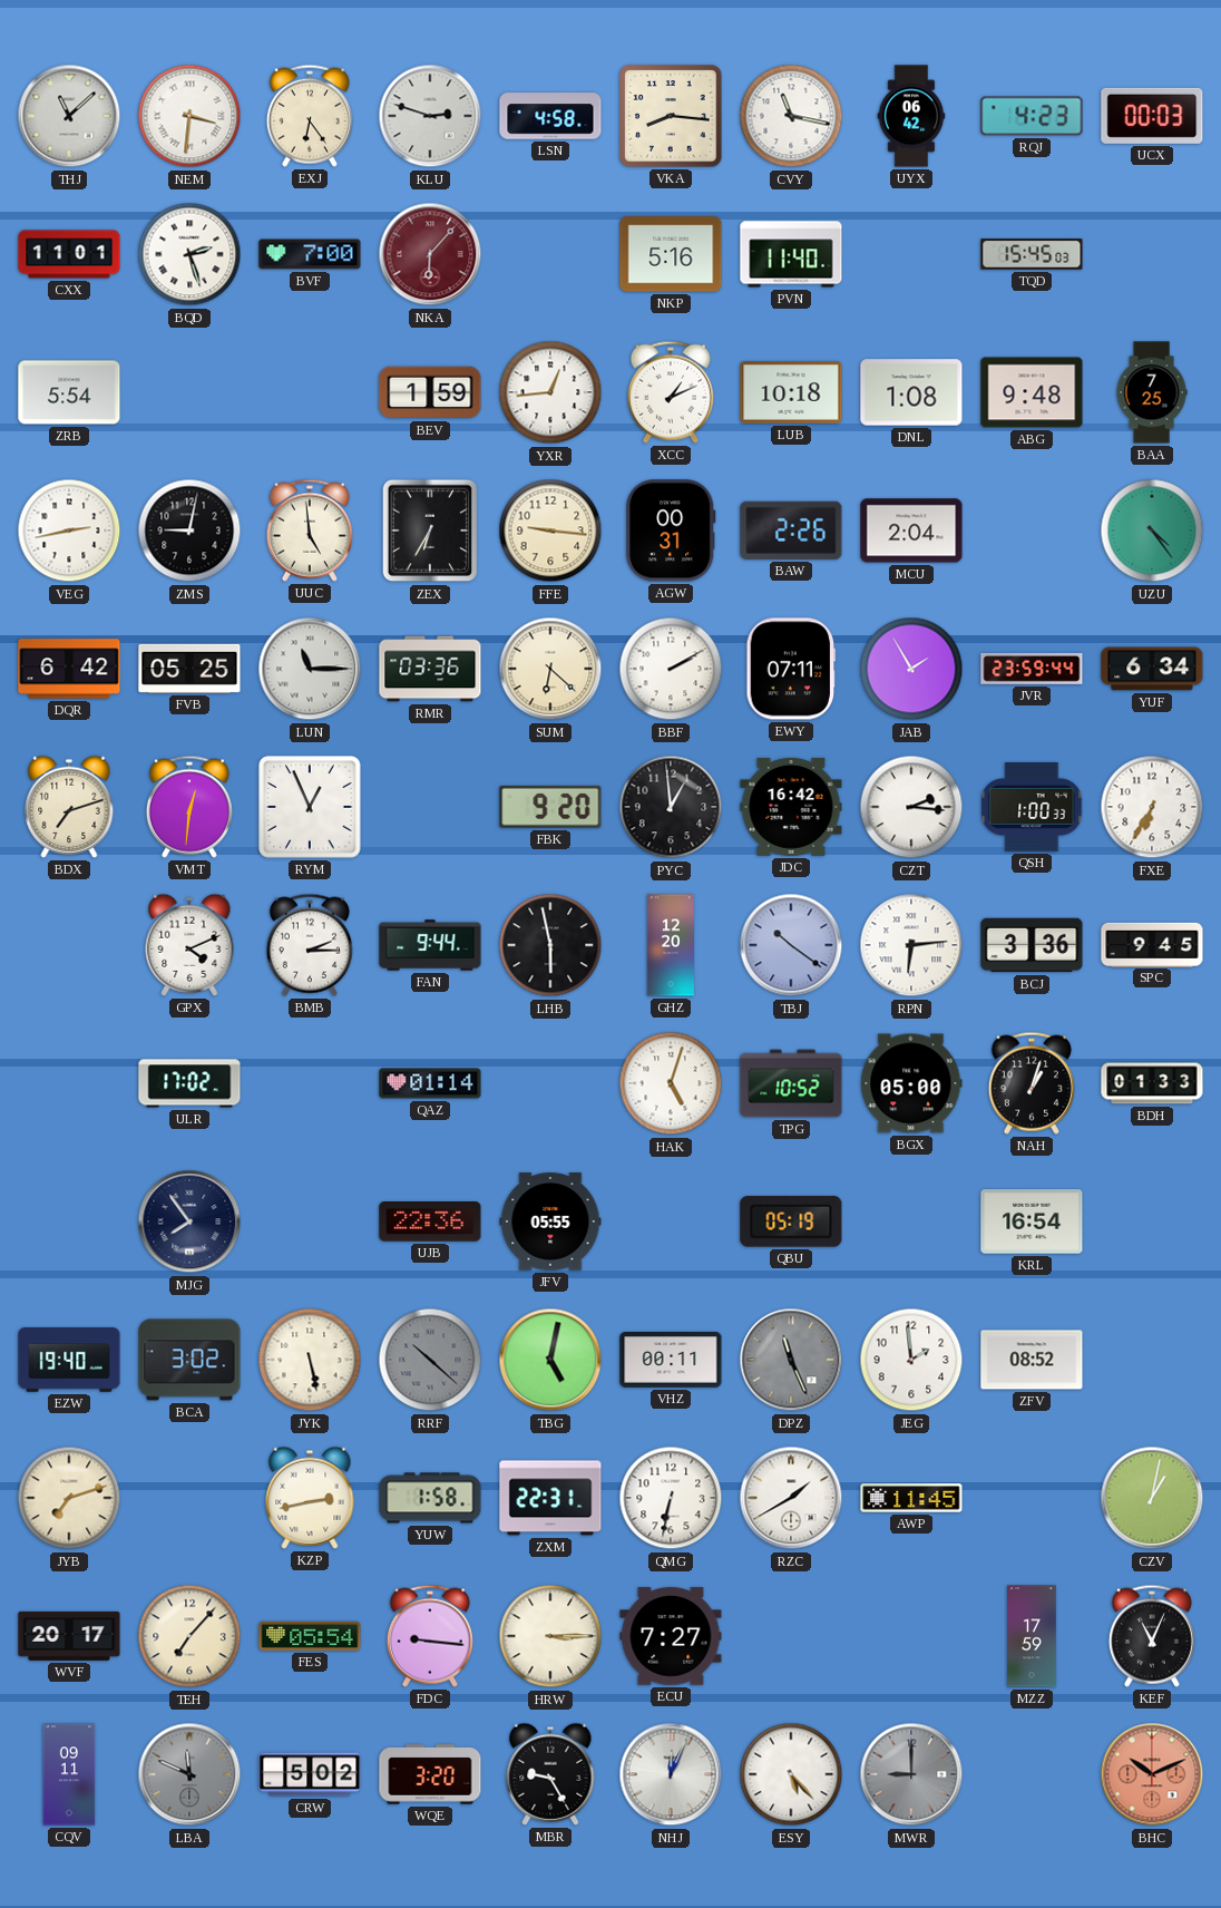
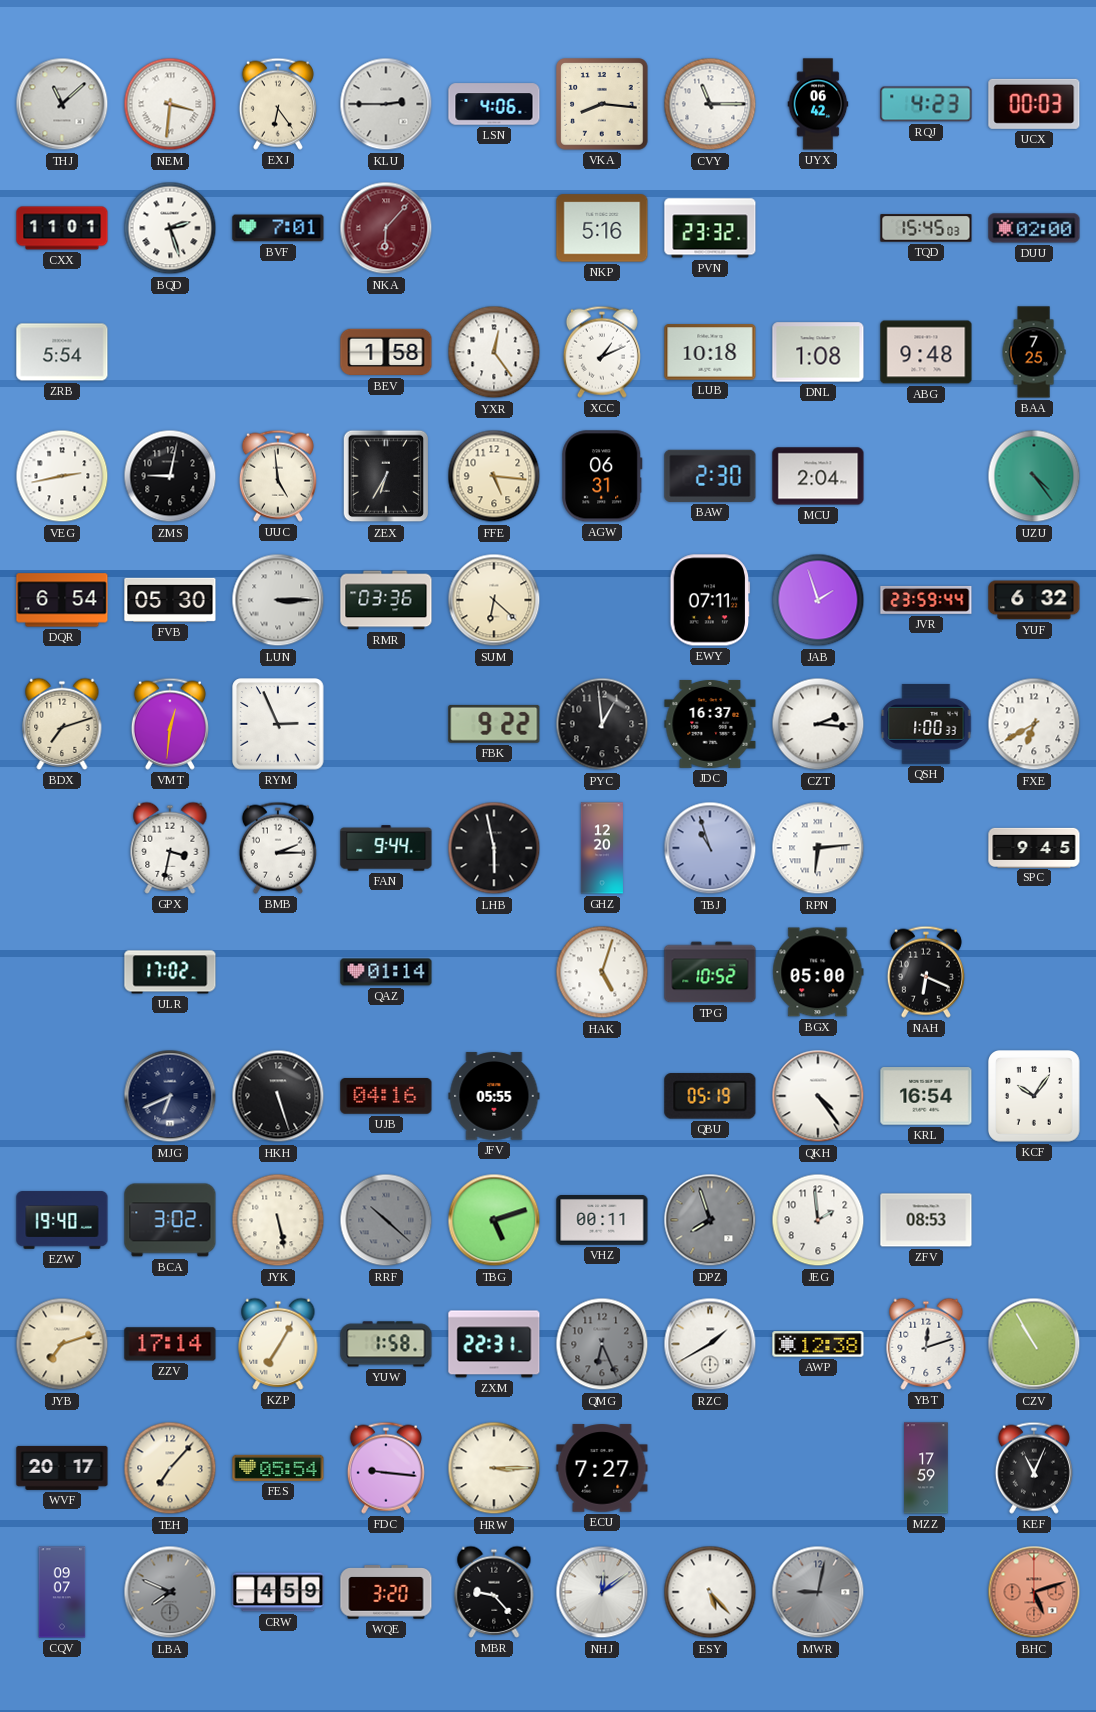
KLU: 2:48 -> 2:45 (386, 104)
LSN: 4:58 -> 4:06 (494, 104)
CVY: 11:17 -> 11:15 (710, 104)
BVF: 7:00 -> 7:01 (278, 228)
PVN: 11:40 -> 23:32 (710, 228)
DUU: none -> 02:00 (1034, 228)
BEV: 1:59 -> 1:58 (386, 352)
YXR: 12:44 -> 12:24 (494, 352)
FFE: 9:16 -> 5:16 (494, 476)
AGW: 00:31 -> 06:31 (602, 476)
BAW: 2:26 -> 2:30 (710, 476)
DQR: 6:42 -> 6:54 (62, 600)
FVB: 05:25 -> 05:30 (170, 600)
LUN: 11:15 -> 3:15 (278, 600)
BBF: 2:10 -> none (671, 669)
JAB: 1:55 -> 1:57 (818, 600)
YUF: 6:34 -> 6:32 (1034, 600)
RYM: 12:56 -> 2:56 (278, 724)
FBK: 9:20 -> 9:22 (494, 724)
JDC: 16:42 -> 16:37 (710, 724)
FXE: 6:35 -> 6:40 (1034, 724)
GPX: 4:11 -> 3:32 (170, 848)
TBJ: 10:21 -> 10:57 (710, 848)
BCJ: 3:36 -> none (1032, 945)
NAH: 1:03 -> 6:19 (926, 972)
BDH: 01:33 -> none (1152, 1083)
MJG: 7:54 -> 6:41 (170, 1096)
HKH: none -> 5:27 (278, 1096)
UJB: 22:36 -> 04:16 (386, 1096)
QKH: none -> 4:24 (818, 1096)
KCF: none -> 10:06 (1035, 1097)
TBG: 5:02 -> 5:12 (494, 1220)
DPZ: 11:26 -> 7:57 (710, 1220)
ZFV: 08:52 -> 08:53 (926, 1220)
ZZV: none -> 17:14 (170, 1344)
KZP: 2:43 -> 7:05 (278, 1344)
QMG: 6:32 -> 6:26 (602, 1344)
QMG dial: white -> grey (602, 1344)
AWP: 11:45 -> 12:38 (818, 1344)
YBT: none -> 12:12 (926, 1344)
CZV: 1:02 -> 10:55 (1034, 1344)
CQV: 09:11 -> 09:07 (62, 1592)
LBA: 11:49 -> 7:49 (170, 1592)
CRW: 5:02 -> 4:59 (278, 1592)
MBR: 9:25 -> 9:23 (494, 1592)
NHJ: 12:04 -> 12:09 (602, 1592)
MWR: 9:00 -> 9:02 (818, 1592)
BHC: 10:11 -> 5:12 (1034, 1592)
